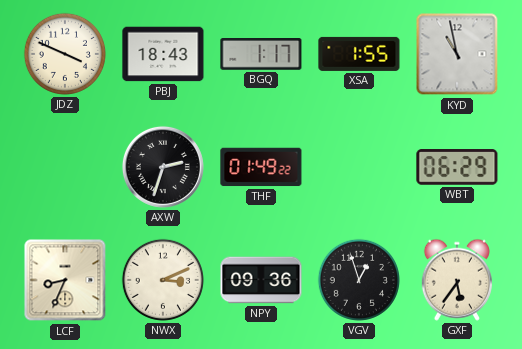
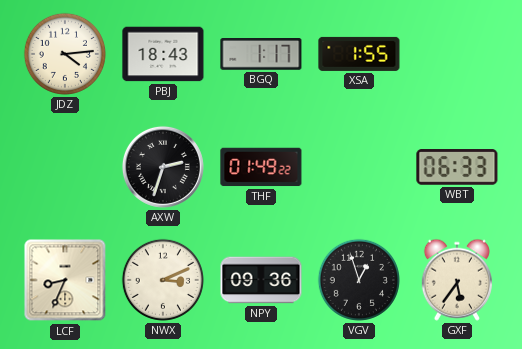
JDZ: 3:49 -> 4:14 (65, 54)
KYD: 10:58 -> none (457, 54)
WBT: 06:29 -> 06:33 (457, 167)
